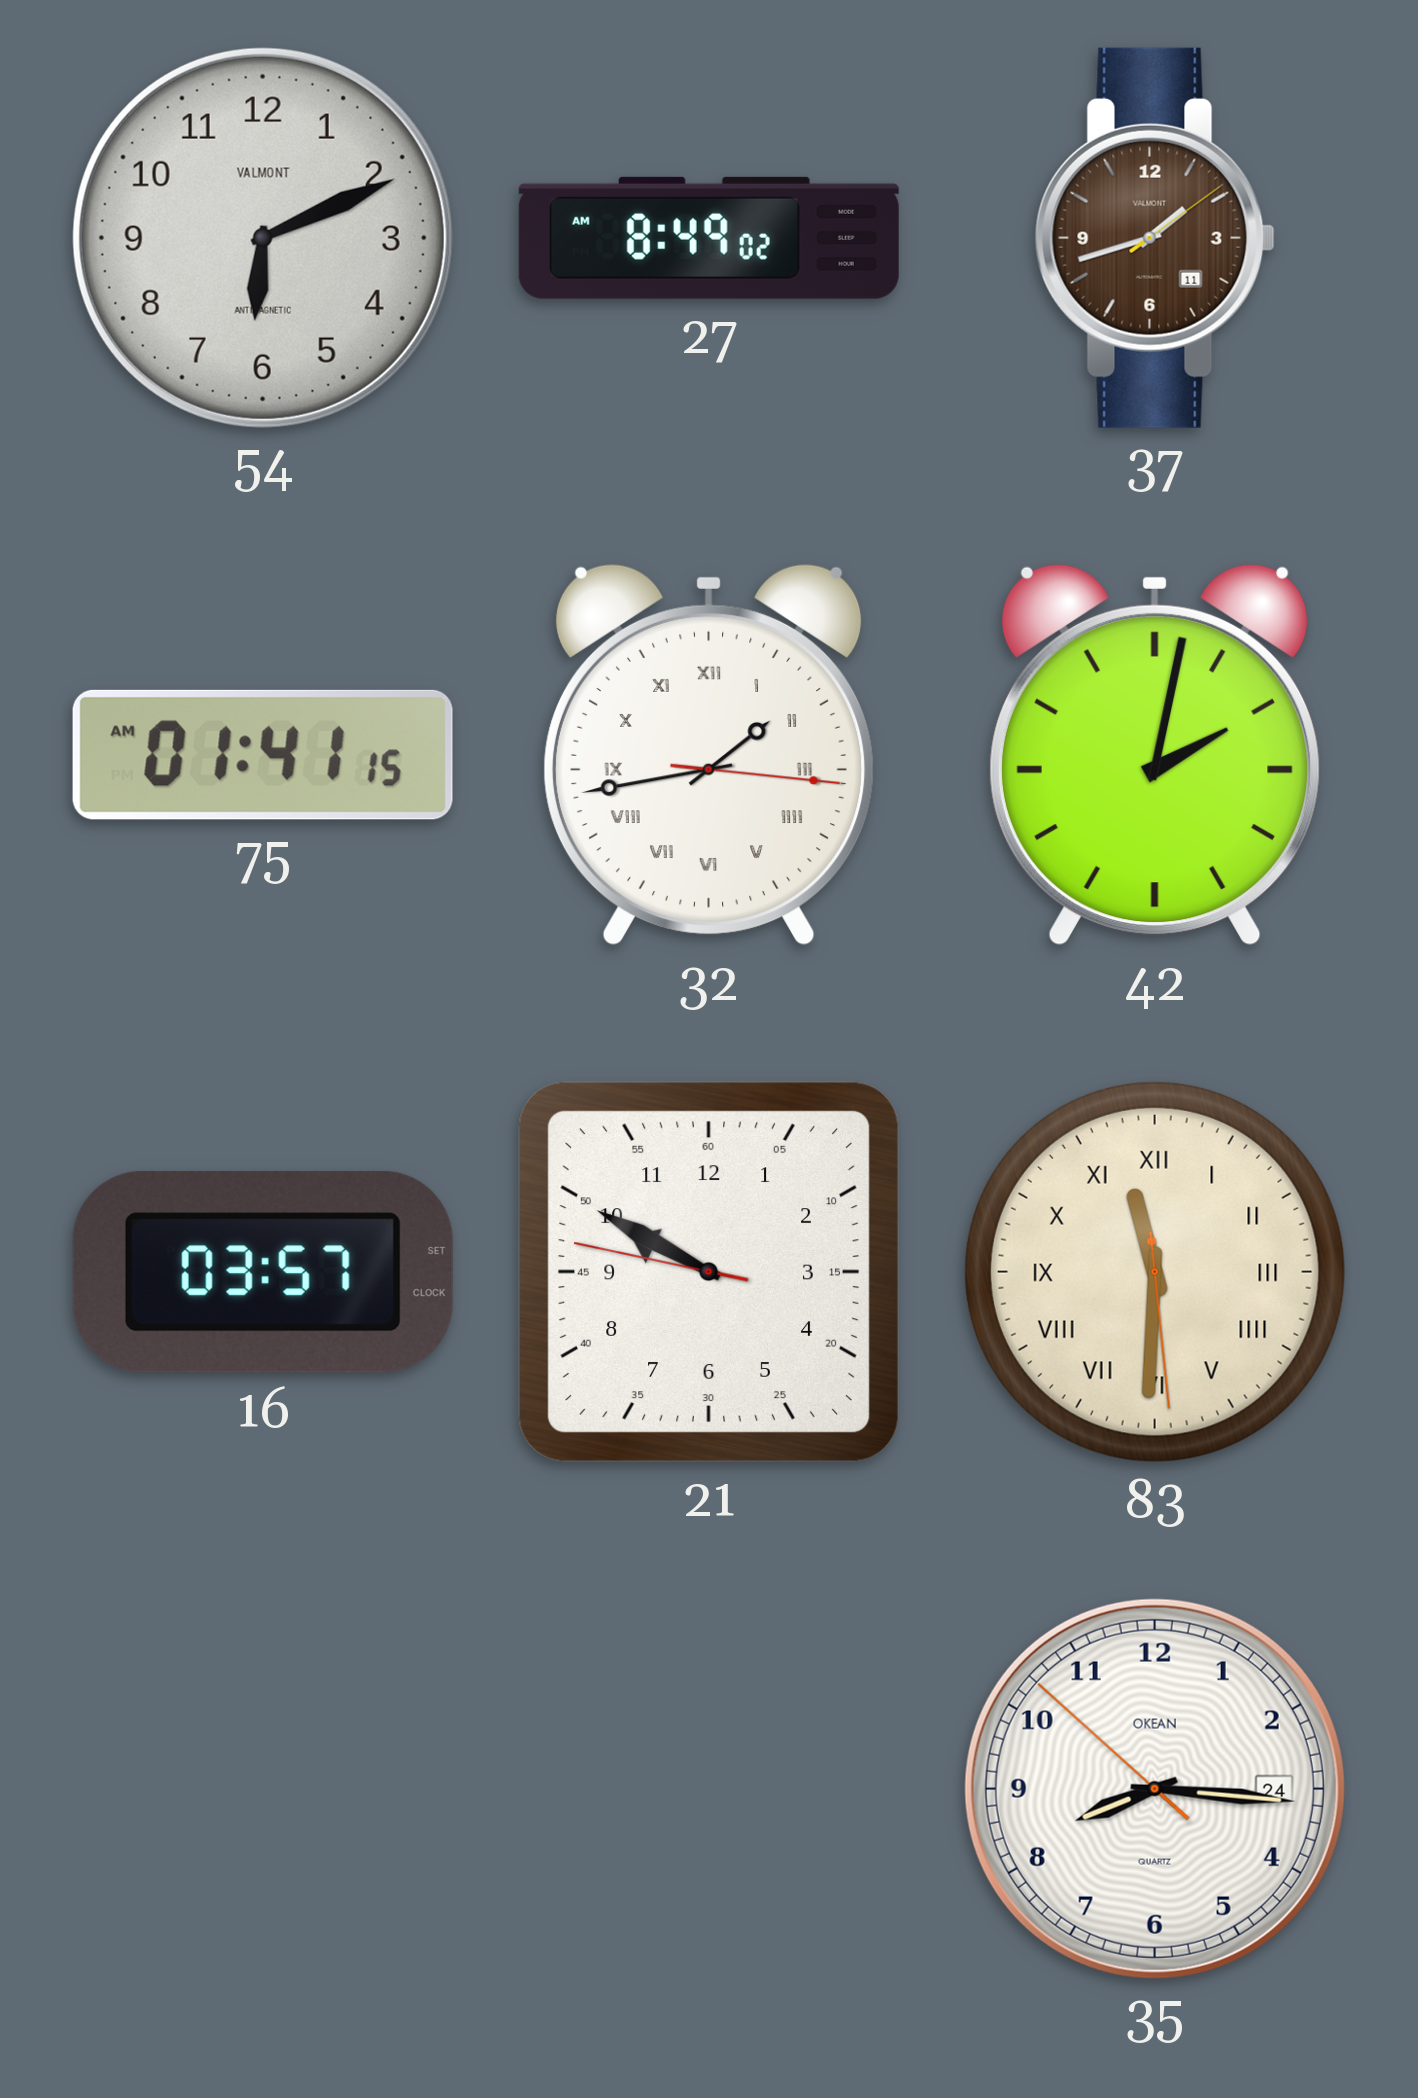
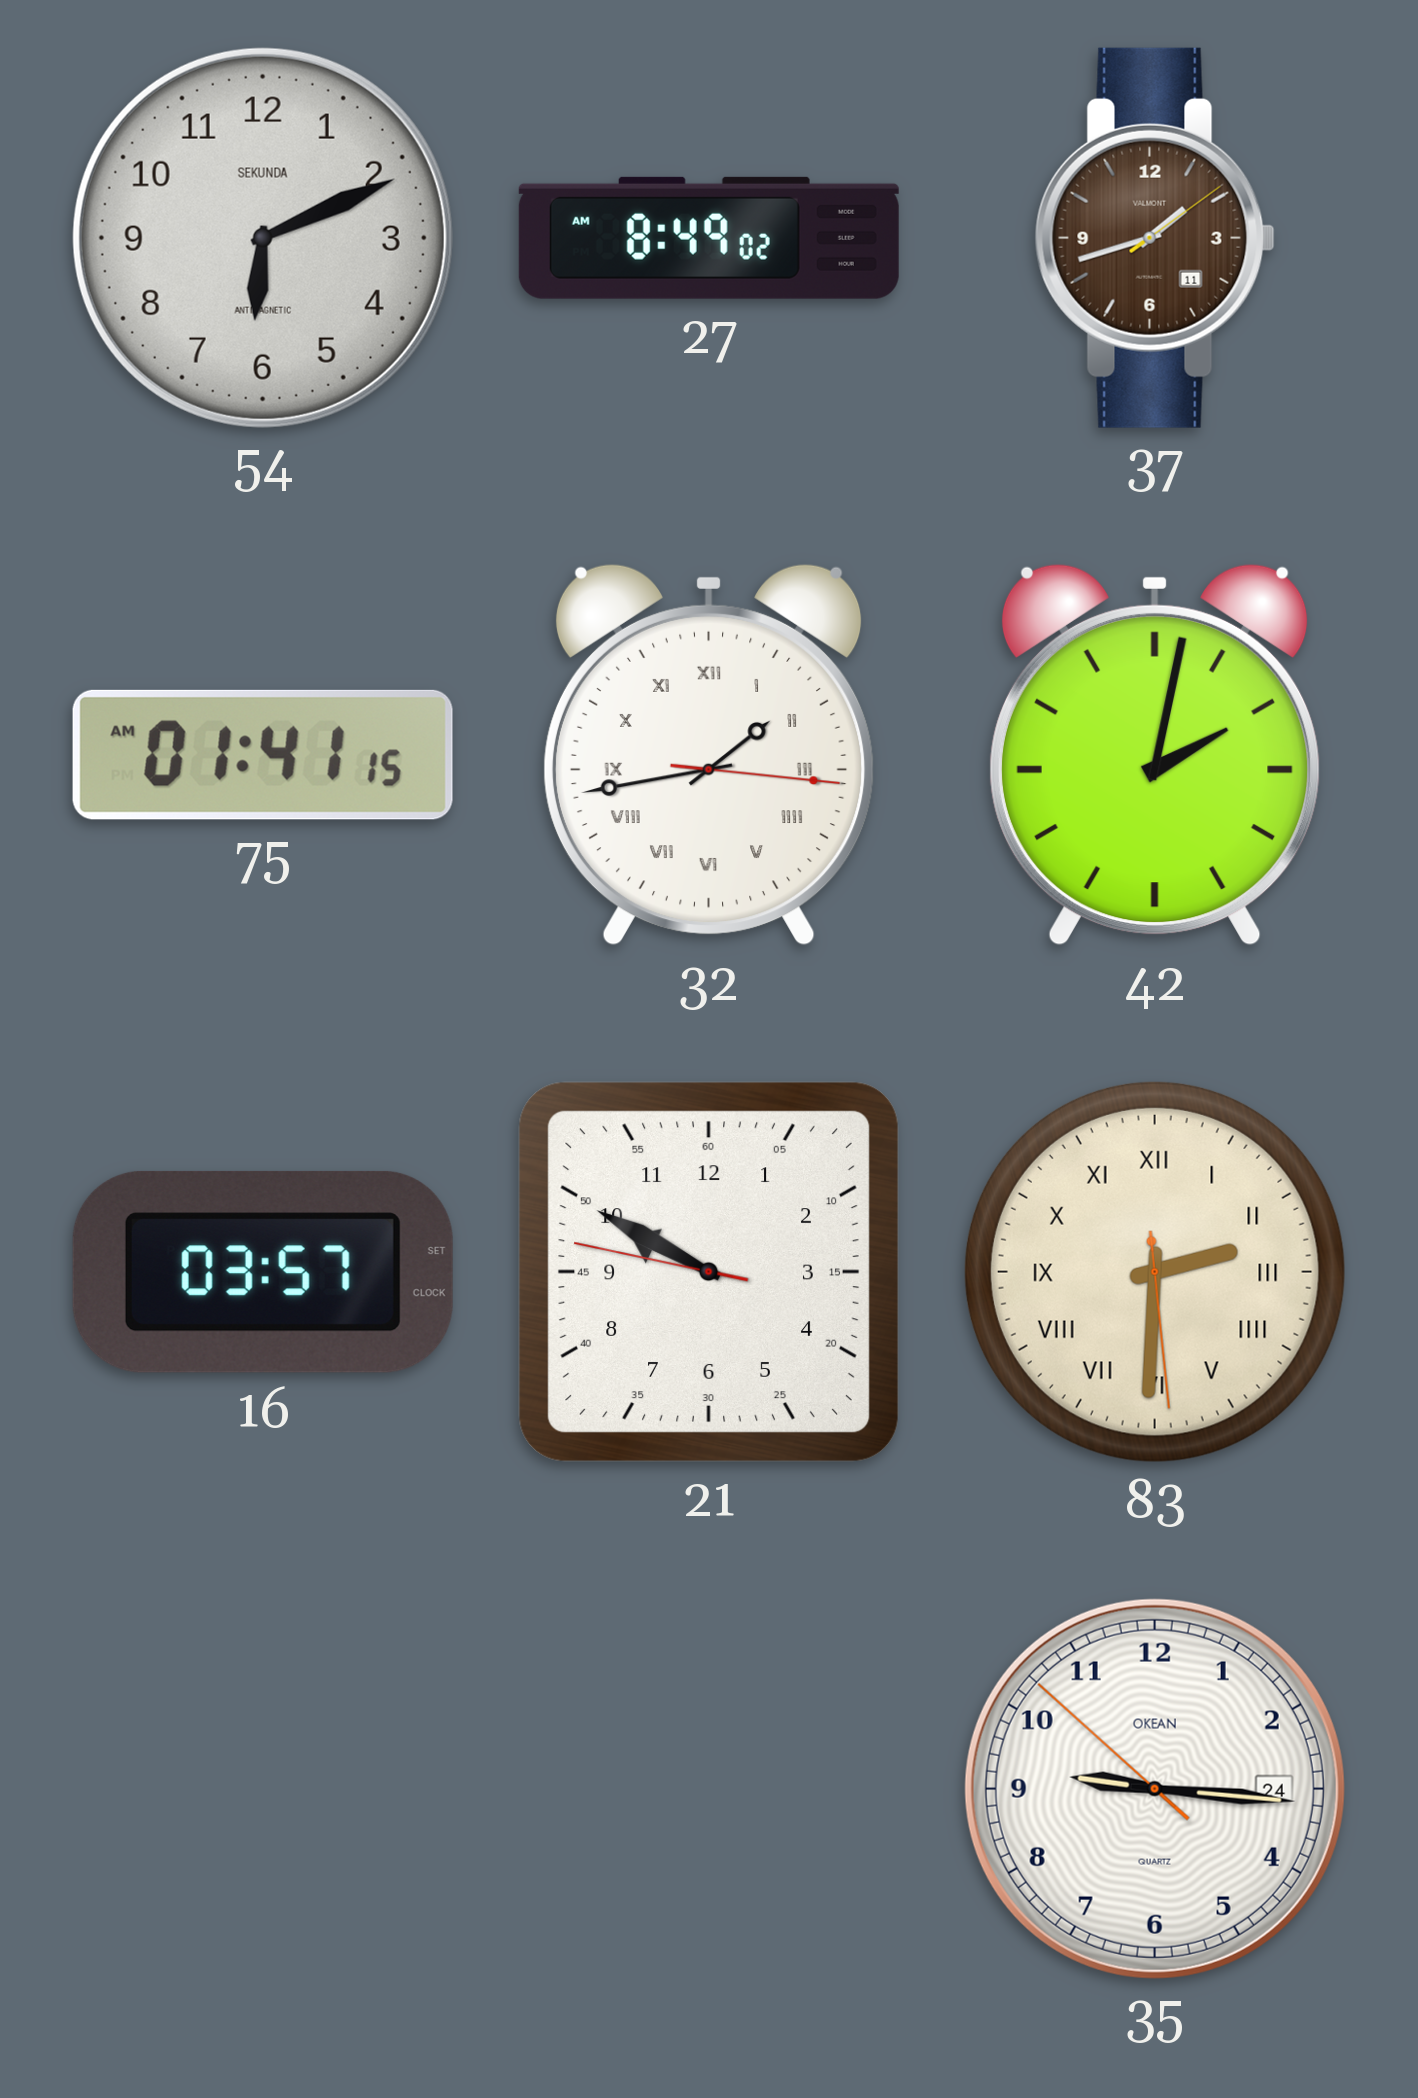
54 brand: VALMONT -> SEKUNDA (263, 238)
83: 11:30 -> 2:30 (1155, 1272)
35: 8:15 -> 9:15 (1155, 1789)
